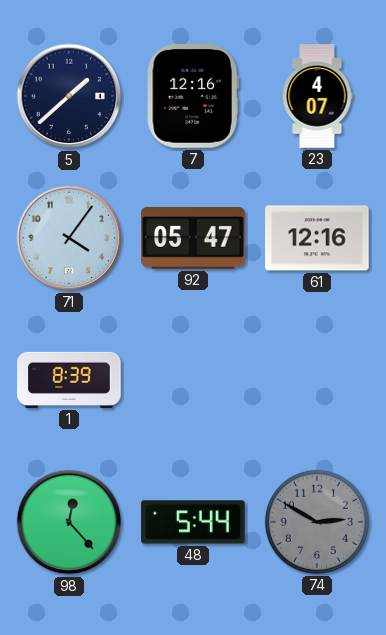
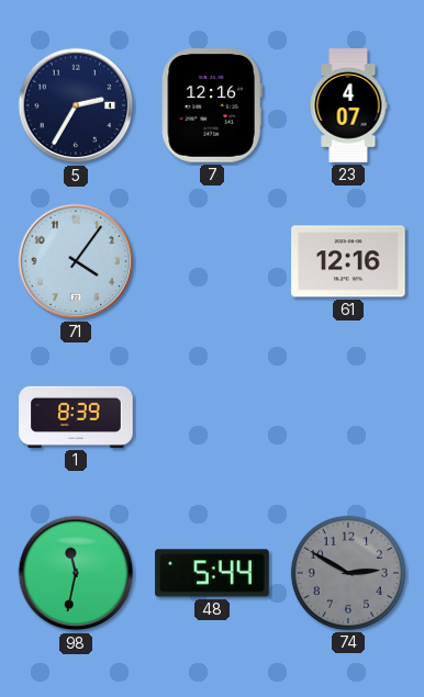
5: 1:38 -> 2:35 (76, 105)
92: 05:47 -> none (193, 238)
98: 12:23 -> 11:32 (76, 573)
